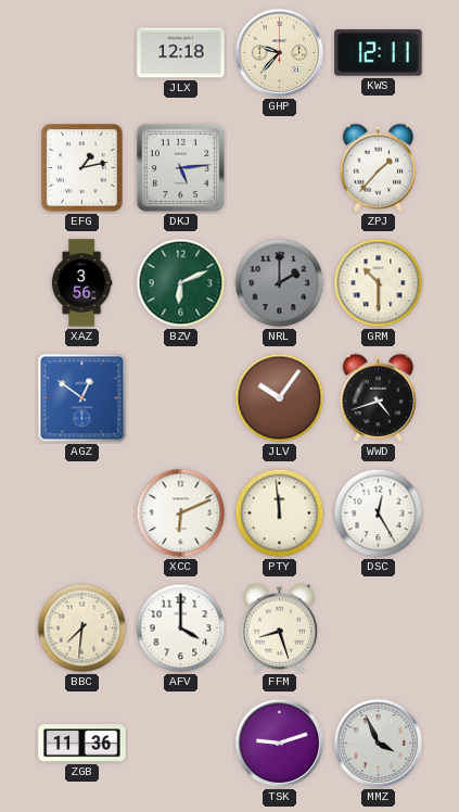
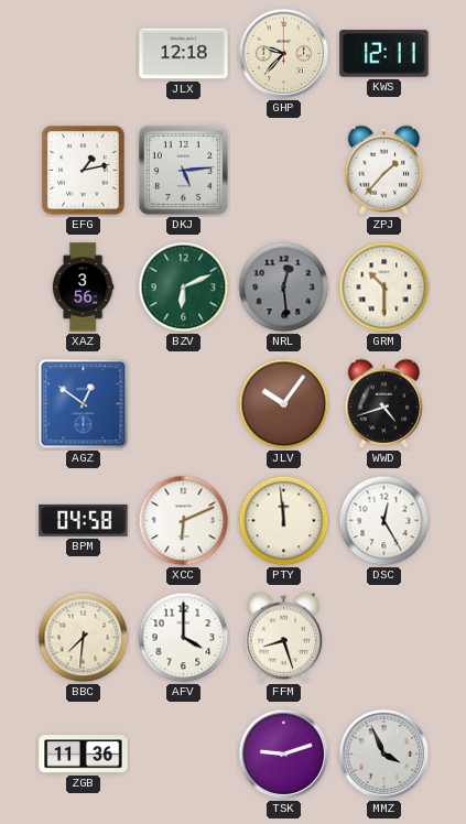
NRL: 2:00 -> 12:29 (284, 288)
BPM: none -> 04:58 (84, 520)
